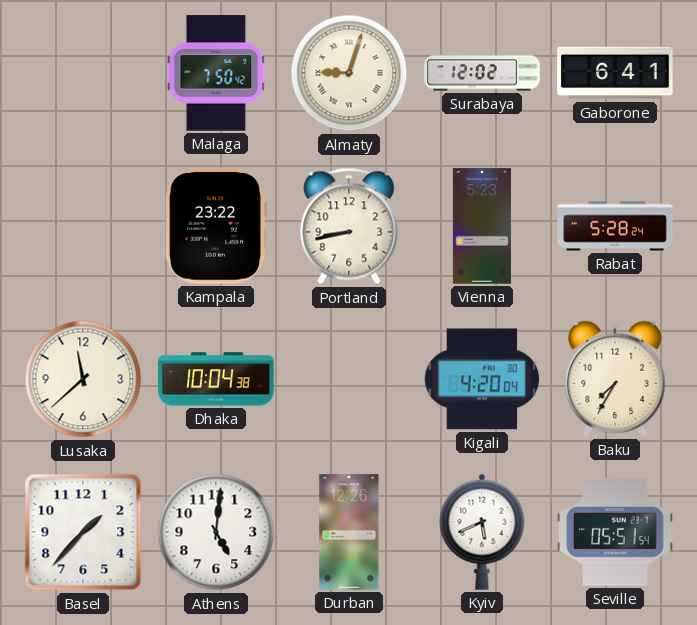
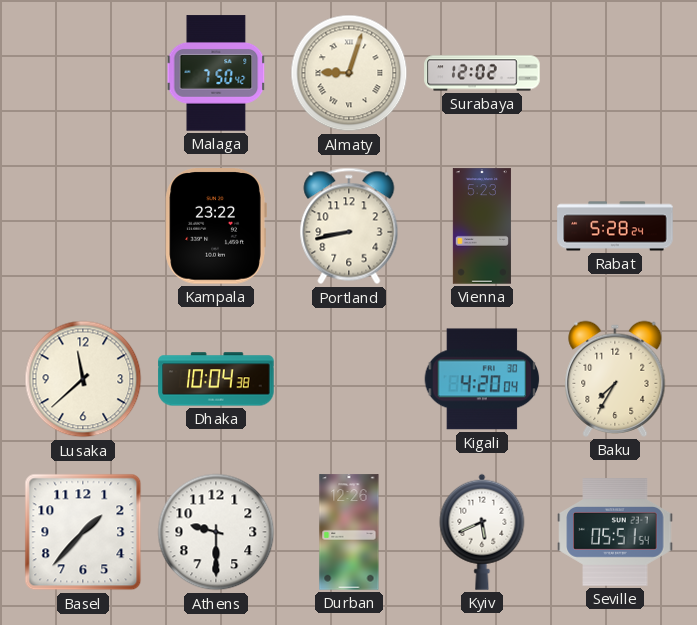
Gaborone: 6:41 -> none (615, 73)
Athens: 5:01 -> 9:30 (216, 532)
